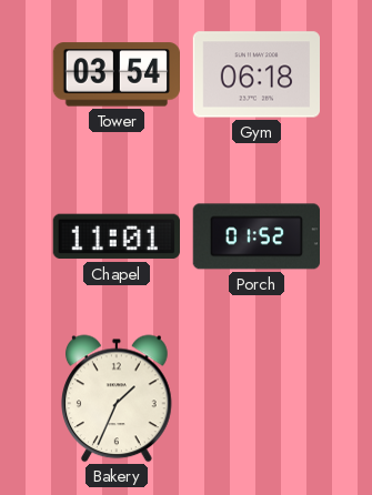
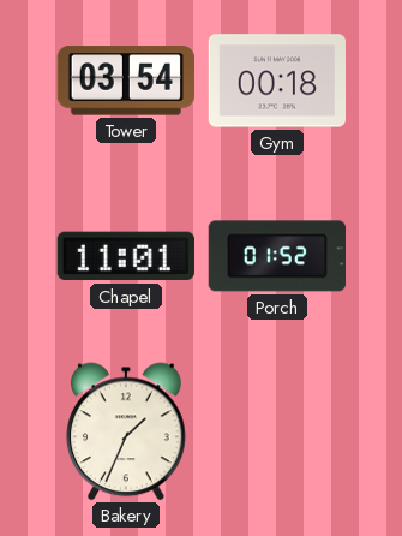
Gym: 06:18 -> 00:18 (277, 81)
